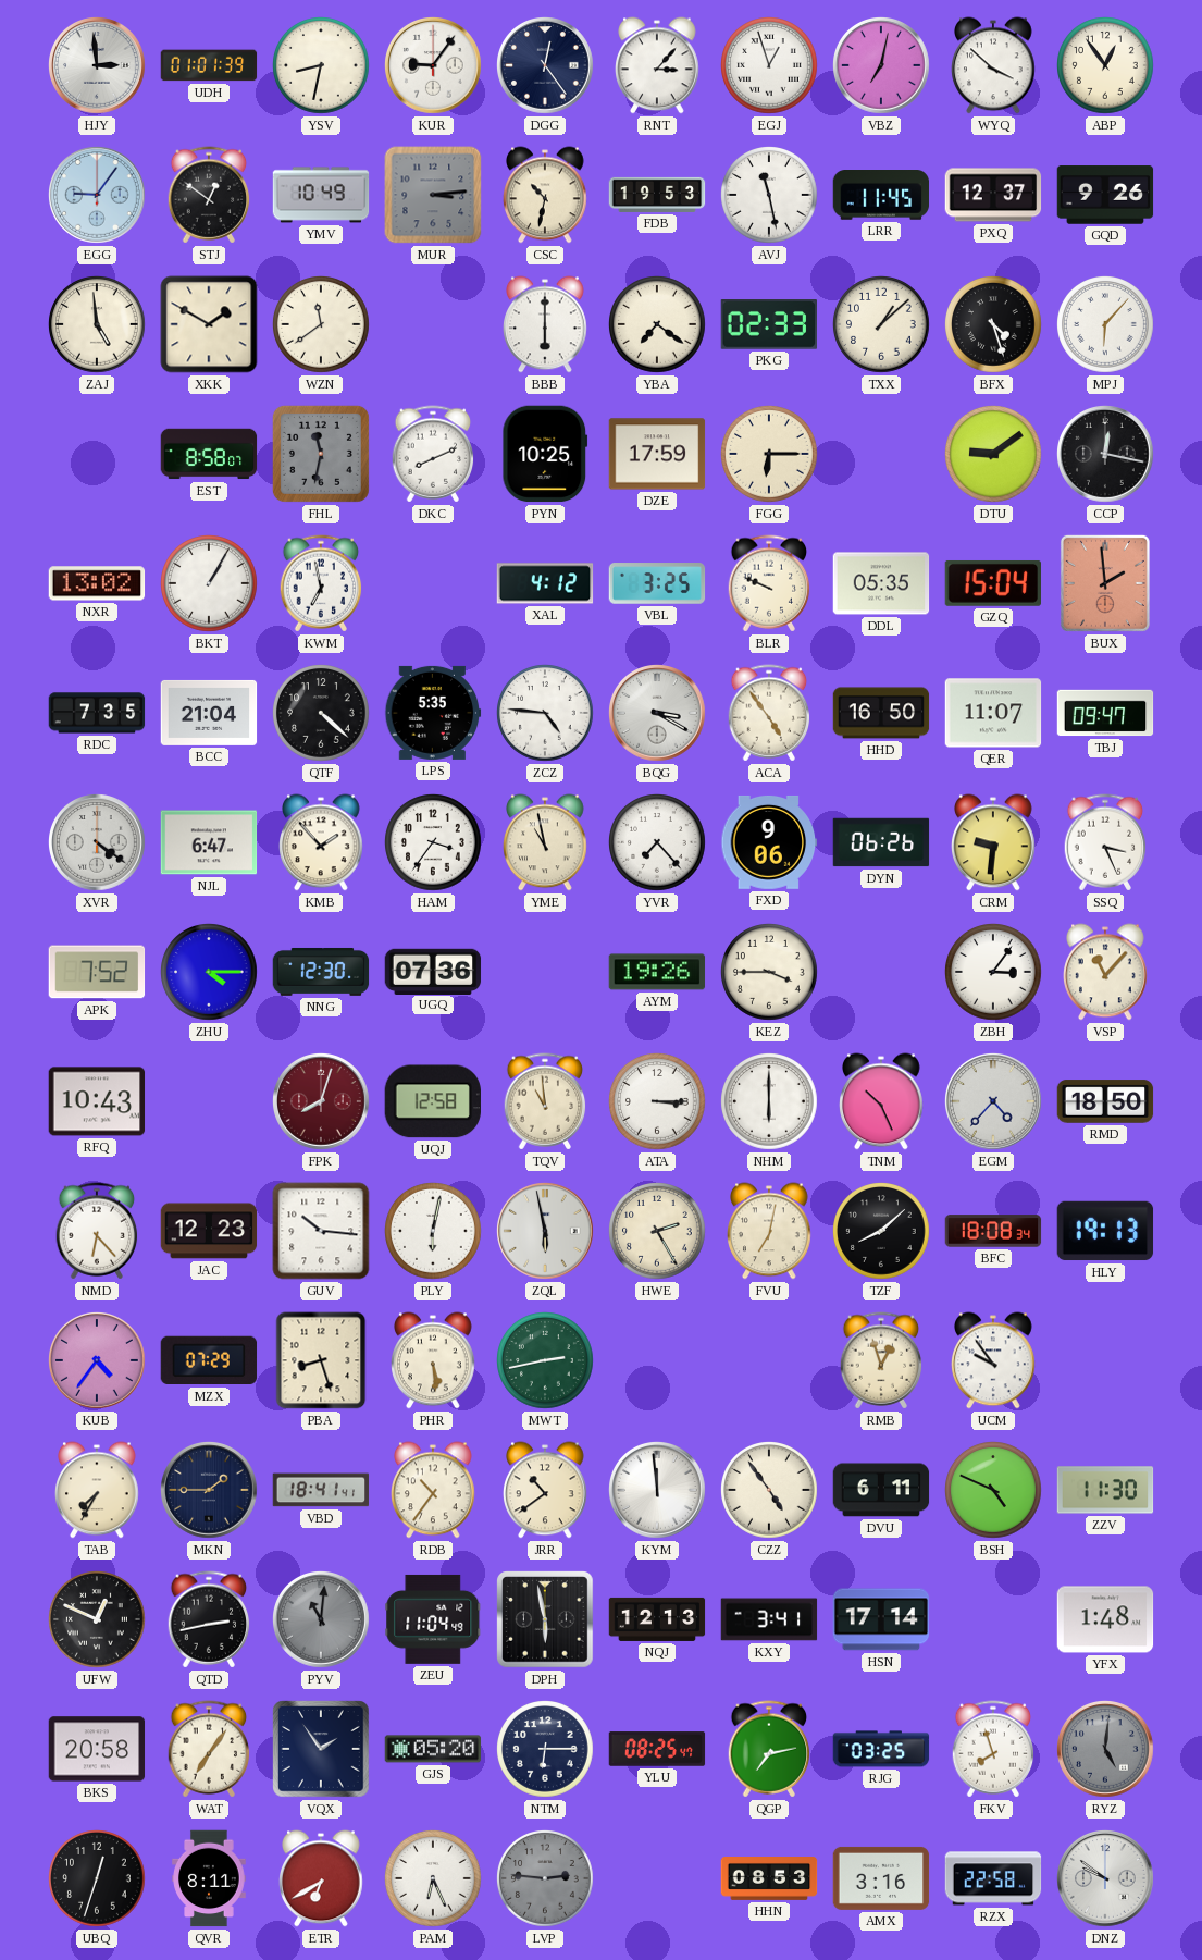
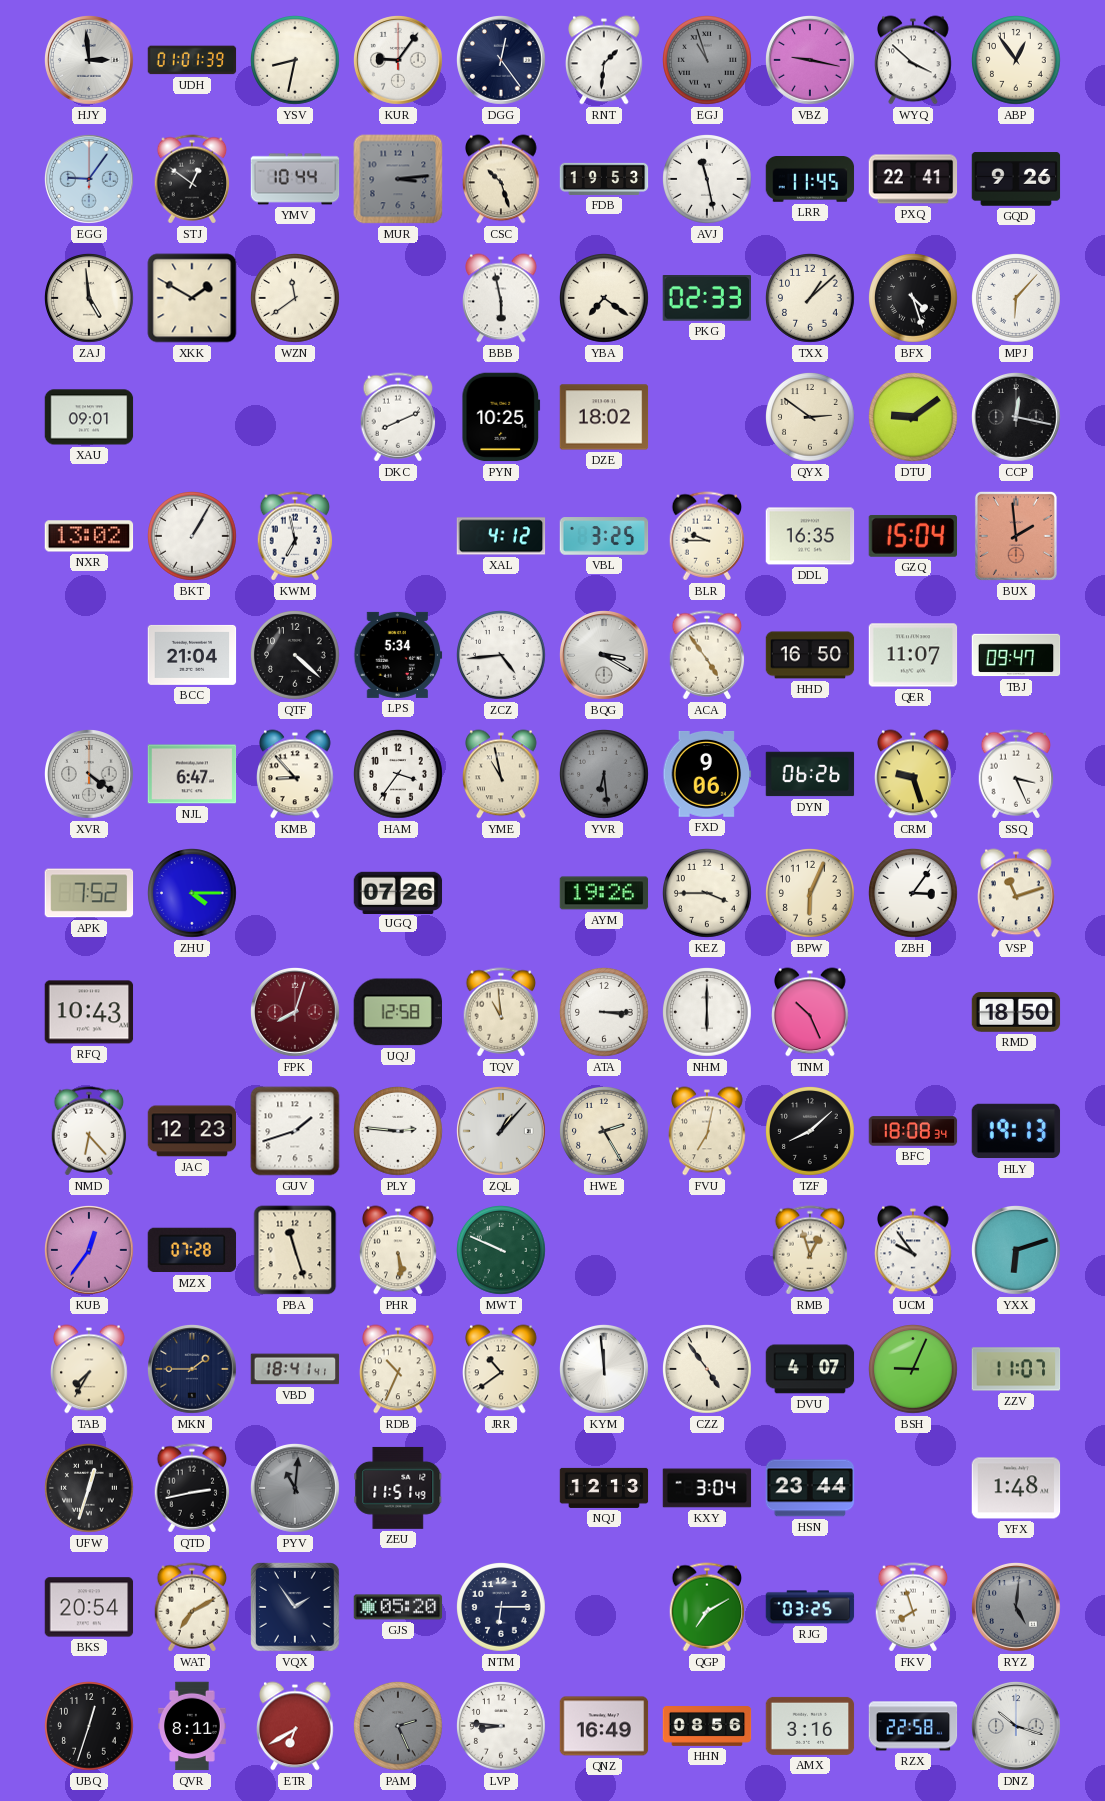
RNT: 3:07 -> 1:31 (605, 60)
EGJ: 12:57 -> 10:57 (708, 61)
EGJ dial: white -> grey (708, 61)
VBZ: 7:02 -> 9:17 (811, 61)
YMV: 10:49 -> 10:44 (295, 179)
CSC: 10:32 -> 10:27 (502, 179)
PXQ: 12:37 -> 22:41 (913, 179)
BBB: 6:00 -> 5:58 (502, 298)
XAU: none -> 09:01 (89, 417)
EST: 8:58 -> none (209, 454)
FHL: 11:32 -> none (321, 454)
DZE: 17:59 -> 18:02 (604, 417)
FGG: 6:15 -> none (770, 455)
QYX: none -> 2:51 (811, 418)
BLR: 9:49 -> 9:45 (707, 536)
DDL: 05:35 -> 16:35 (810, 536)
RDC: 7:35 -> none (97, 713)
LPS: 5:35 -> 5:34 (398, 655)
ZCZ: 4:46 -> 4:44 (502, 656)
KMB: 1:53 -> 8:53 (296, 774)
YVR: 7:23 -> 6:29 (605, 775)
YVR dial: white -> grey (605, 775)
CRM: 9:31 -> 9:27 (914, 774)
NNG: 12:30 -> none (321, 972)
UGQ: 07:36 -> 07:26 (398, 892)
BPW: none -> 6:04 (811, 894)
VSP: 11:07 -> 11:12 (1017, 893)
EGM: 4:37 -> none (994, 1102)
GUV: 10:16 -> 1:42 (295, 1131)
PLY: 6:02 -> 2:46 (399, 1132)
ZQL: 5:58 -> 1:07 (502, 1132)
KUB: 4:36 -> 12:36 (90, 1251)
MZX: 07:29 -> 07:28 (192, 1250)
PBA: 8:27 -> 11:27 (295, 1250)
MWT: 2:43 -> 9:49 (502, 1251)
YXX: none -> 6:12 (1017, 1251)
RDB: 10:36 -> 10:34 (399, 1369)
DVU: 6:11 -> 4:07 (810, 1369)
BSH: 4:49 -> 9:04 (914, 1370)
ZZV: 11:30 -> 11:07 (1016, 1369)
UFW: 12:49 -> 12:33 (90, 1489)
ZEU: 11:04 -> 11:51 (398, 1488)
DPH: 5:58 -> none (545, 1619)
KXY: 3:41 -> 3:04 (707, 1488)
HSN: 17:14 -> 23:44 (810, 1488)
BKS: 20:58 -> 20:54 (89, 1607)
WAT: 7:06 -> 7:10 (192, 1607)
YLU: 08:25 -> none (657, 1749)
QGP: 7:13 -> 7:10 (707, 1607)
PAM: 6:26 -> 2:26 (399, 1727)
PAM dial: white -> grey (399, 1727)
LVP: 2:46 -> 8:46 (502, 1727)
LVP dial: grey -> white (502, 1727)
QNZ: none -> 16:49 (604, 1726)
HHN: 08:53 -> 08:56 (707, 1727)
DNZ: 9:51 -> 10:18 (1017, 1727)
